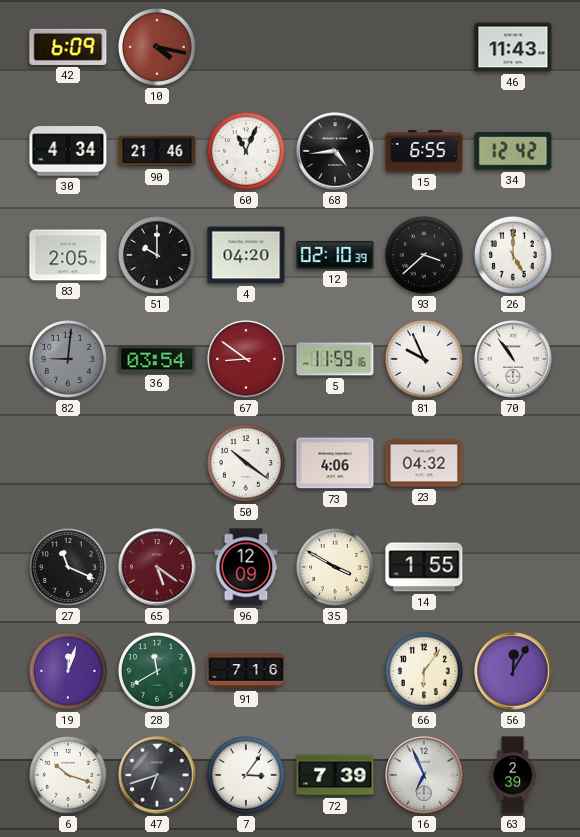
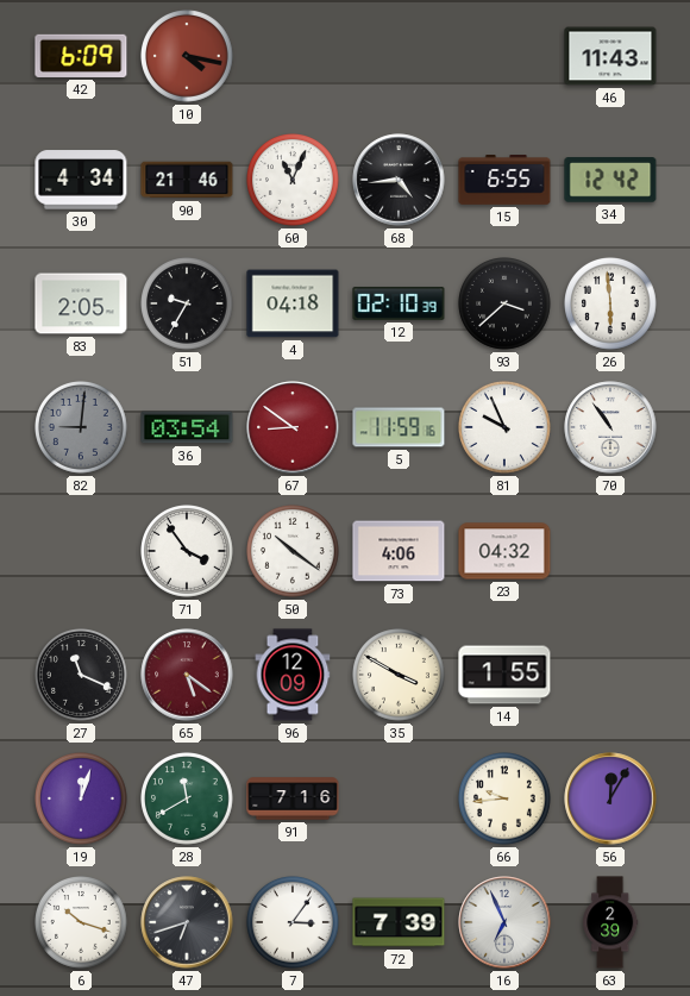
51: 10:00 -> 9:35 (188, 305)
4: 04:20 -> 04:18 (293, 303)
26: 5:00 -> 5:59 (611, 305)
71: none -> 3:54 (188, 552)
66: 6:06 -> 9:44 (506, 800)
